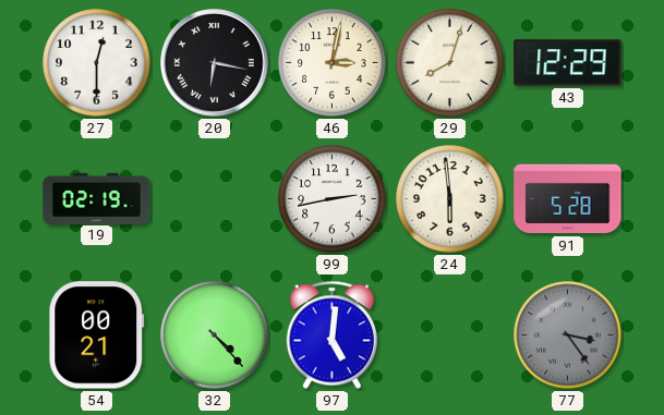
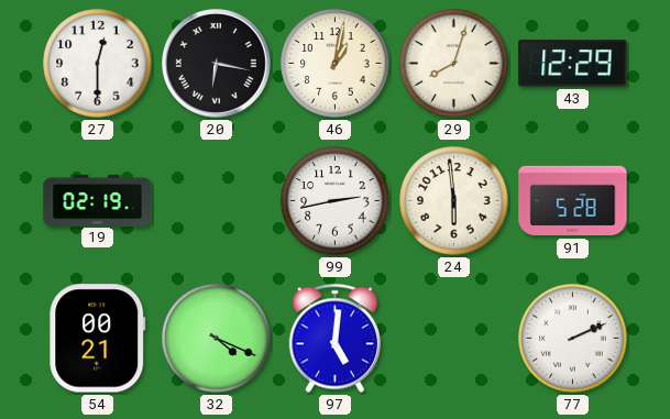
46: 3:02 -> 1:02 (336, 64)
32: 4:23 -> 4:19 (217, 339)
77: 3:24 -> 2:11 (573, 339)
77 dial: grey -> white (573, 339)
